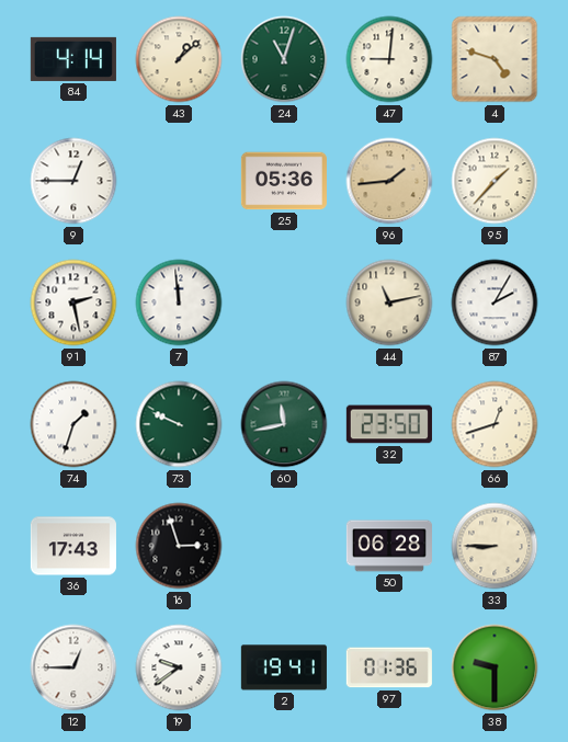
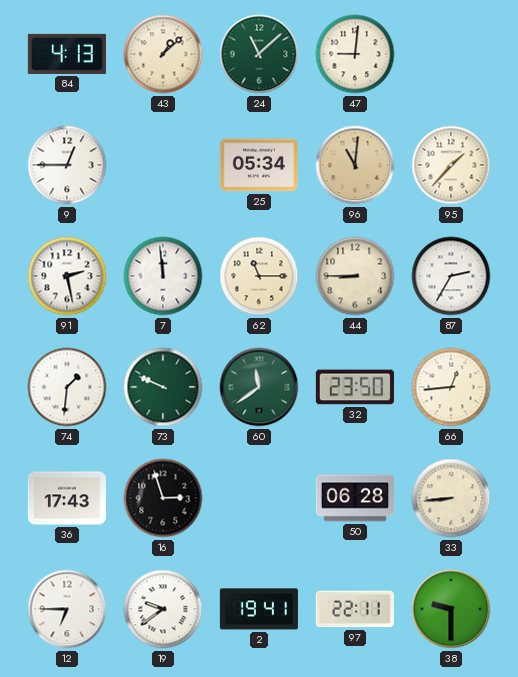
84: 4:14 -> 4:13 (67, 54)
24: 11:03 -> 11:08 (259, 54)
4: 4:48 -> none (495, 59)
25: 05:36 -> 05:34 (259, 165)
96: 1:44 -> 11:01 (355, 165)
62: none -> 11:15 (259, 276)
44: 11:13 -> 8:45 (355, 276)
87: 2:05 -> 2:35 (451, 276)
74: 1:33 -> 1:31 (67, 387)
60: 11:43 -> 11:39 (259, 387)
66: 12:42 -> 12:44 (451, 387)
33: 8:45 -> 8:44 (451, 498)
12: 12:45 -> 6:45 (67, 609)
97: 01:36 -> 22:11 (355, 609)
